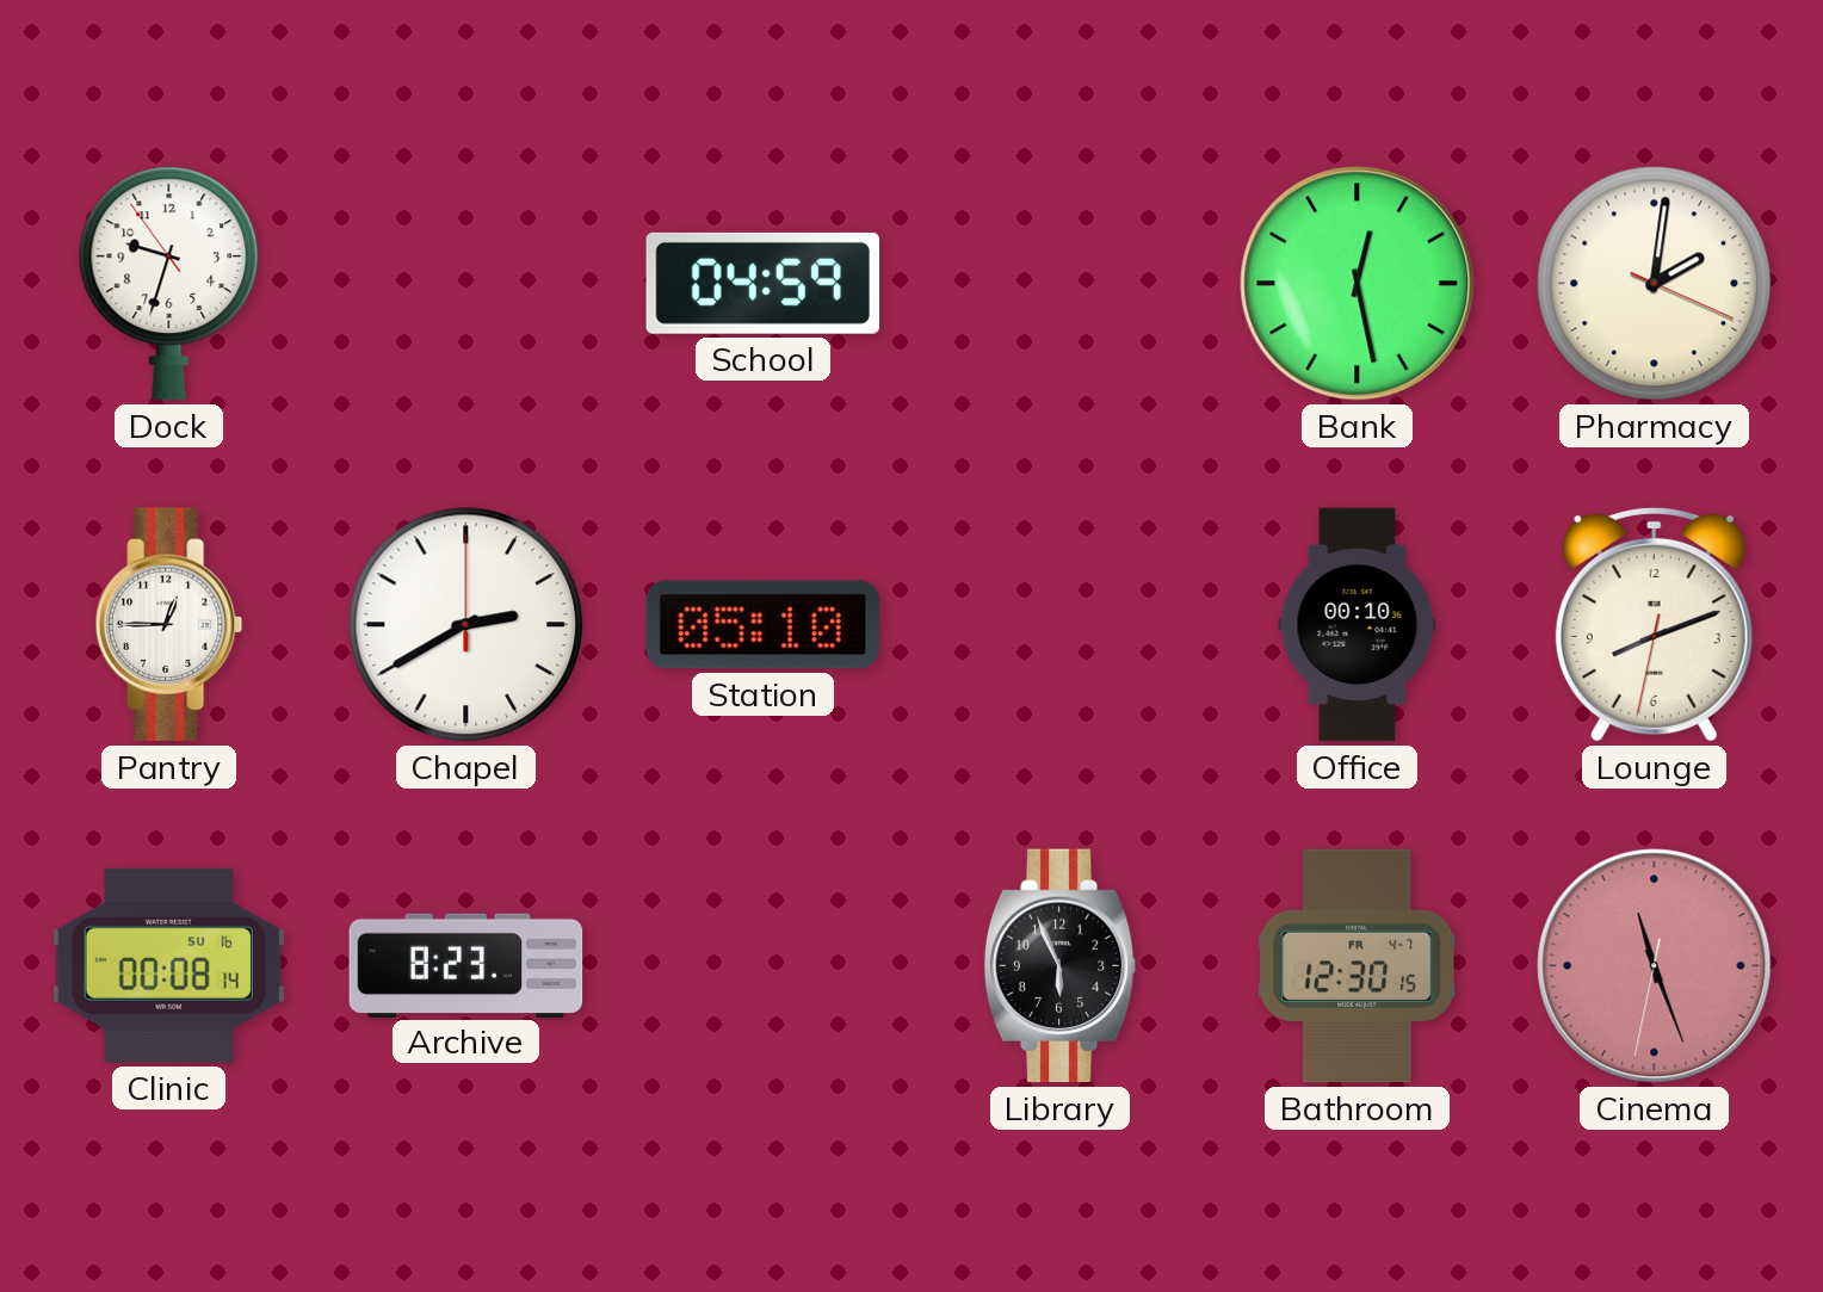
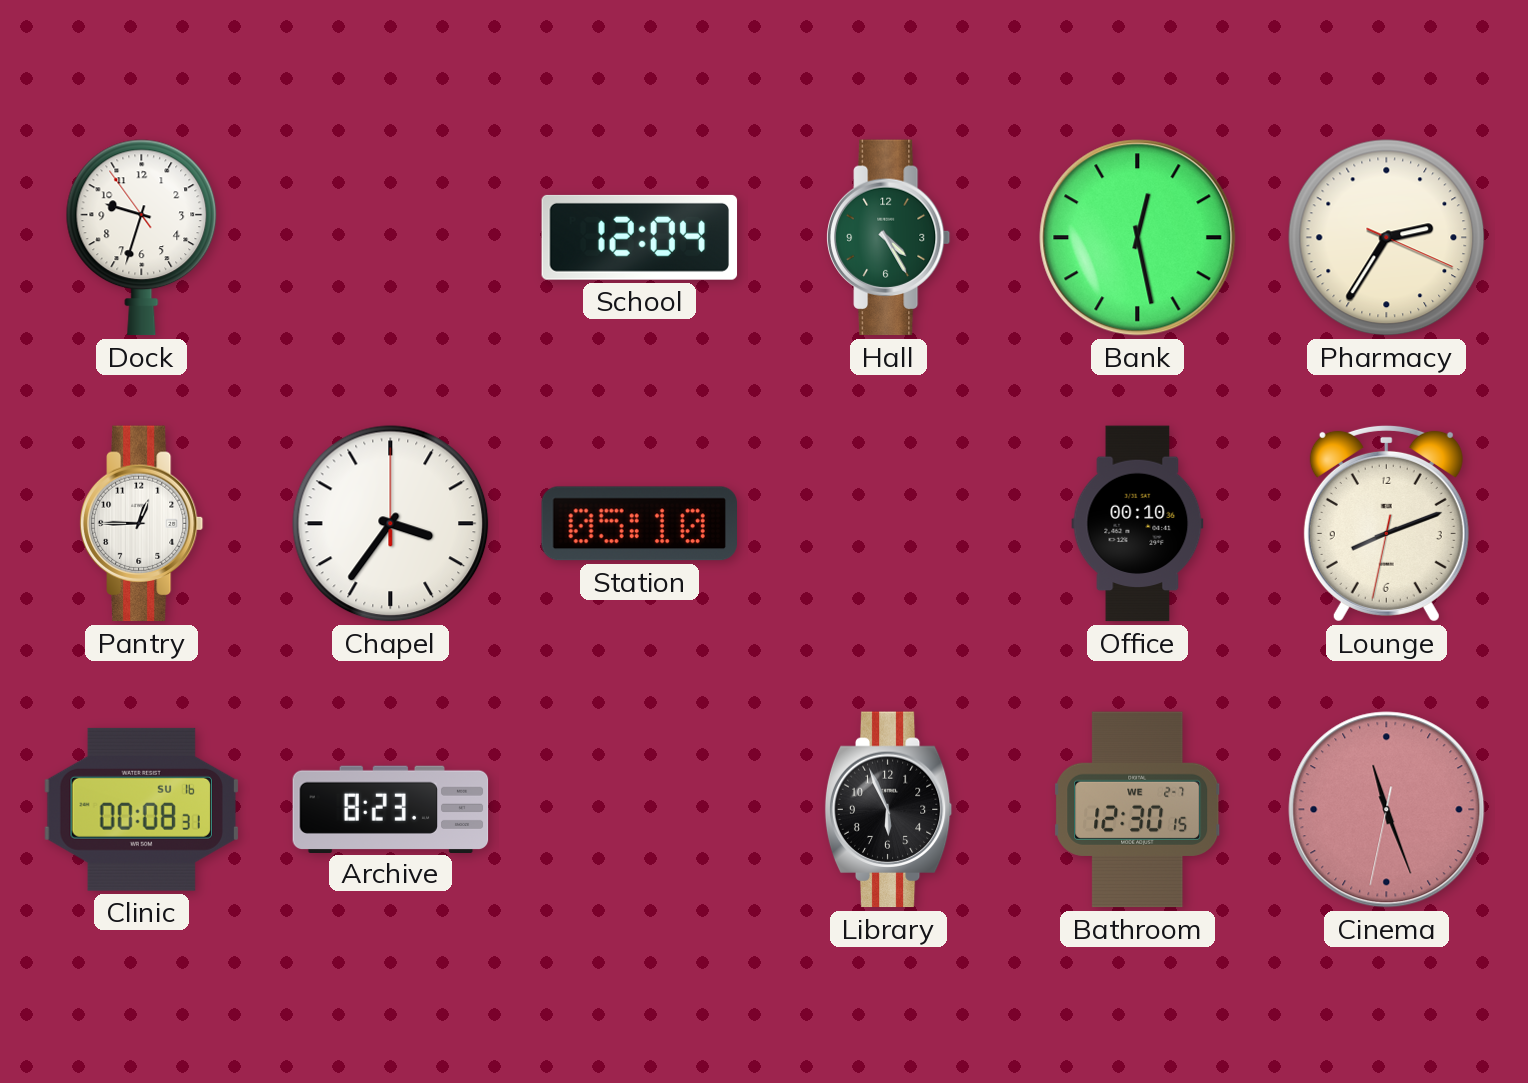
School: 04:59 -> 12:04 (640, 237)
Hall: none -> 4:25 (889, 238)
Pharmacy: 2:01 -> 2:35 (1387, 238)
Chapel: 2:40 -> 3:36 (391, 524)
Clinic: 00:08:14 -> 00:08:31 (141, 809)
Bathroom date: FR 4-7 -> WE 2-7 (1138, 810)
